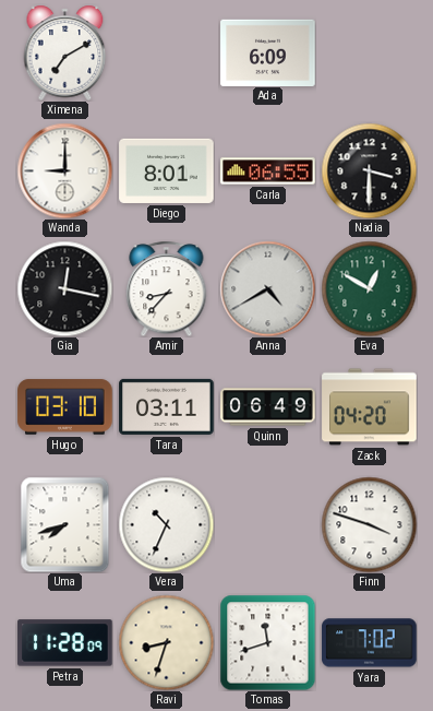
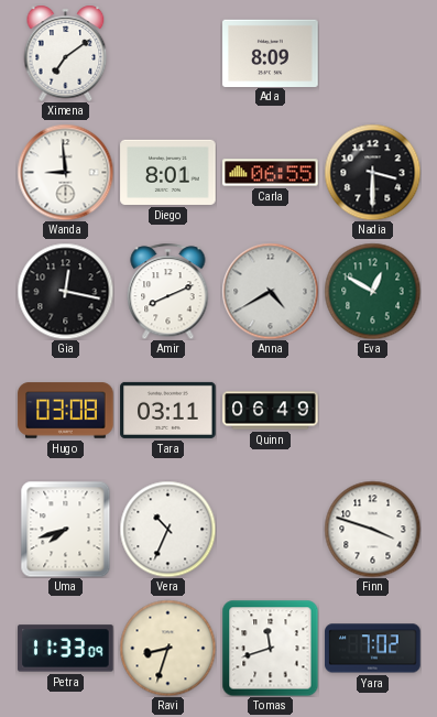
Ximena: 7:10 -> 7:09 (66, 53)
Ada: 6:09 -> 8:09 (271, 53)
Wanda: 9:00 -> 8:59 (65, 172)
Amir: 8:37 -> 8:11 (168, 291)
Hugo: 03:10 -> 03:08 (66, 411)
Zack: 04:20 -> none (370, 407)
Petra: 11:28 -> 11:33 (66, 649)
